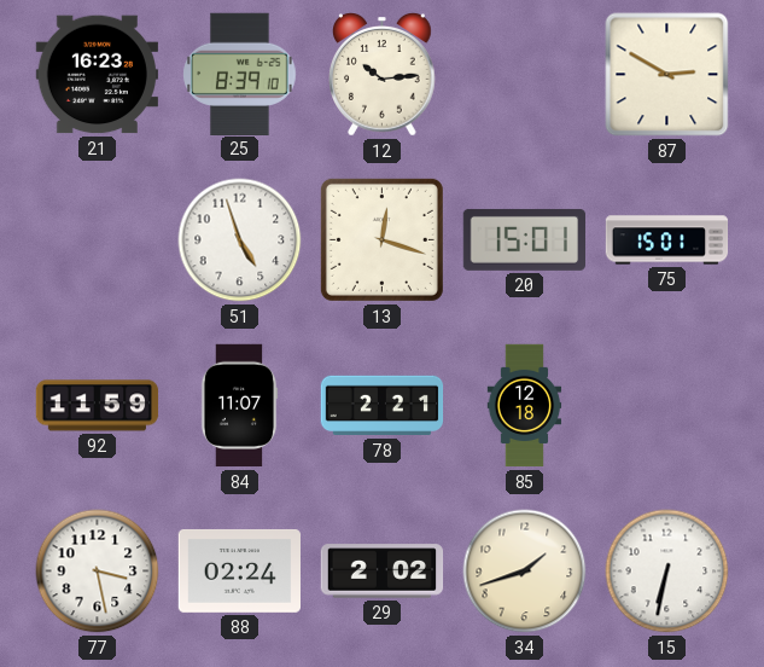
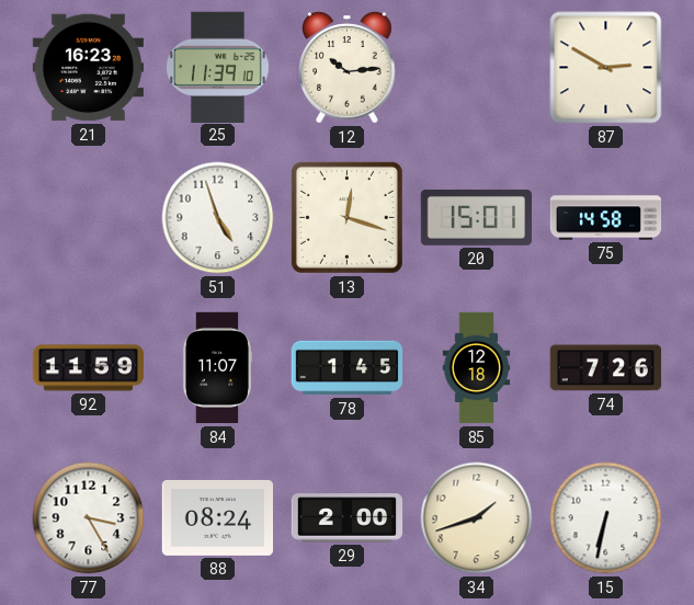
25: 8:39 -> 11:39 (218, 67)
75: 15:01 -> 14:58 (606, 218)
78: 2:21 -> 1:45 (348, 368)
74: none -> 7:26 (605, 368)
77: 3:28 -> 3:25 (89, 518)
88: 02:24 -> 08:24 (217, 517)
29: 2:02 -> 2:00 (348, 518)
